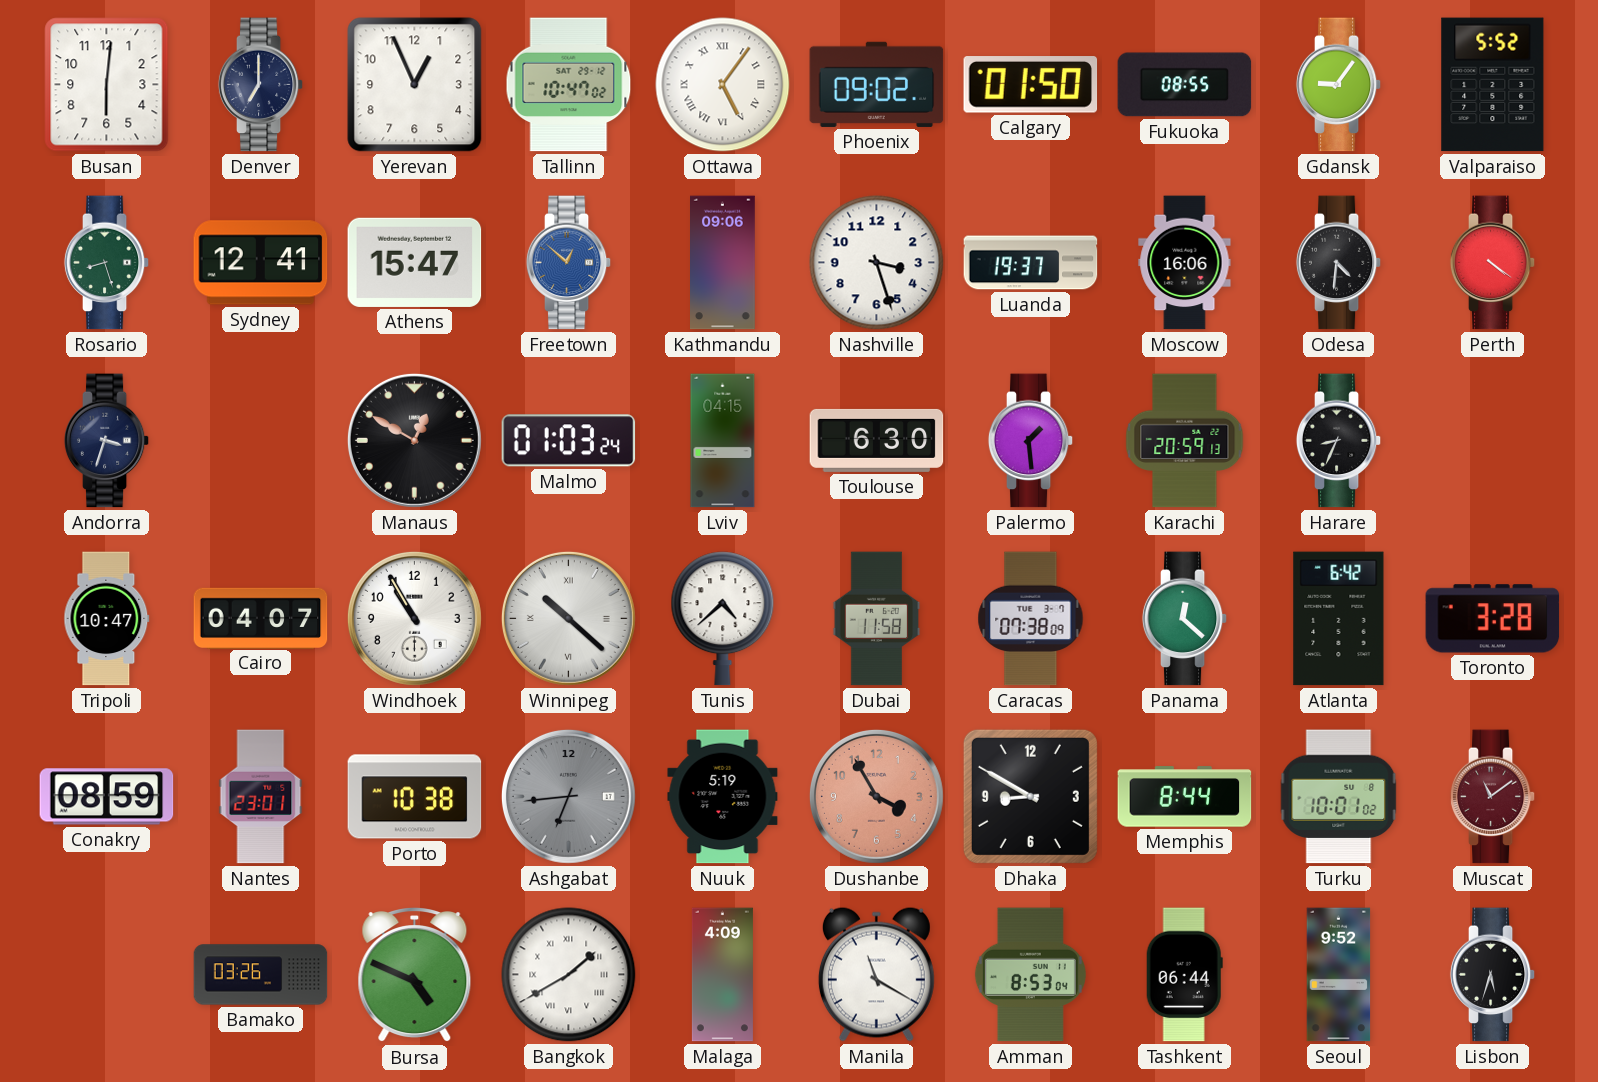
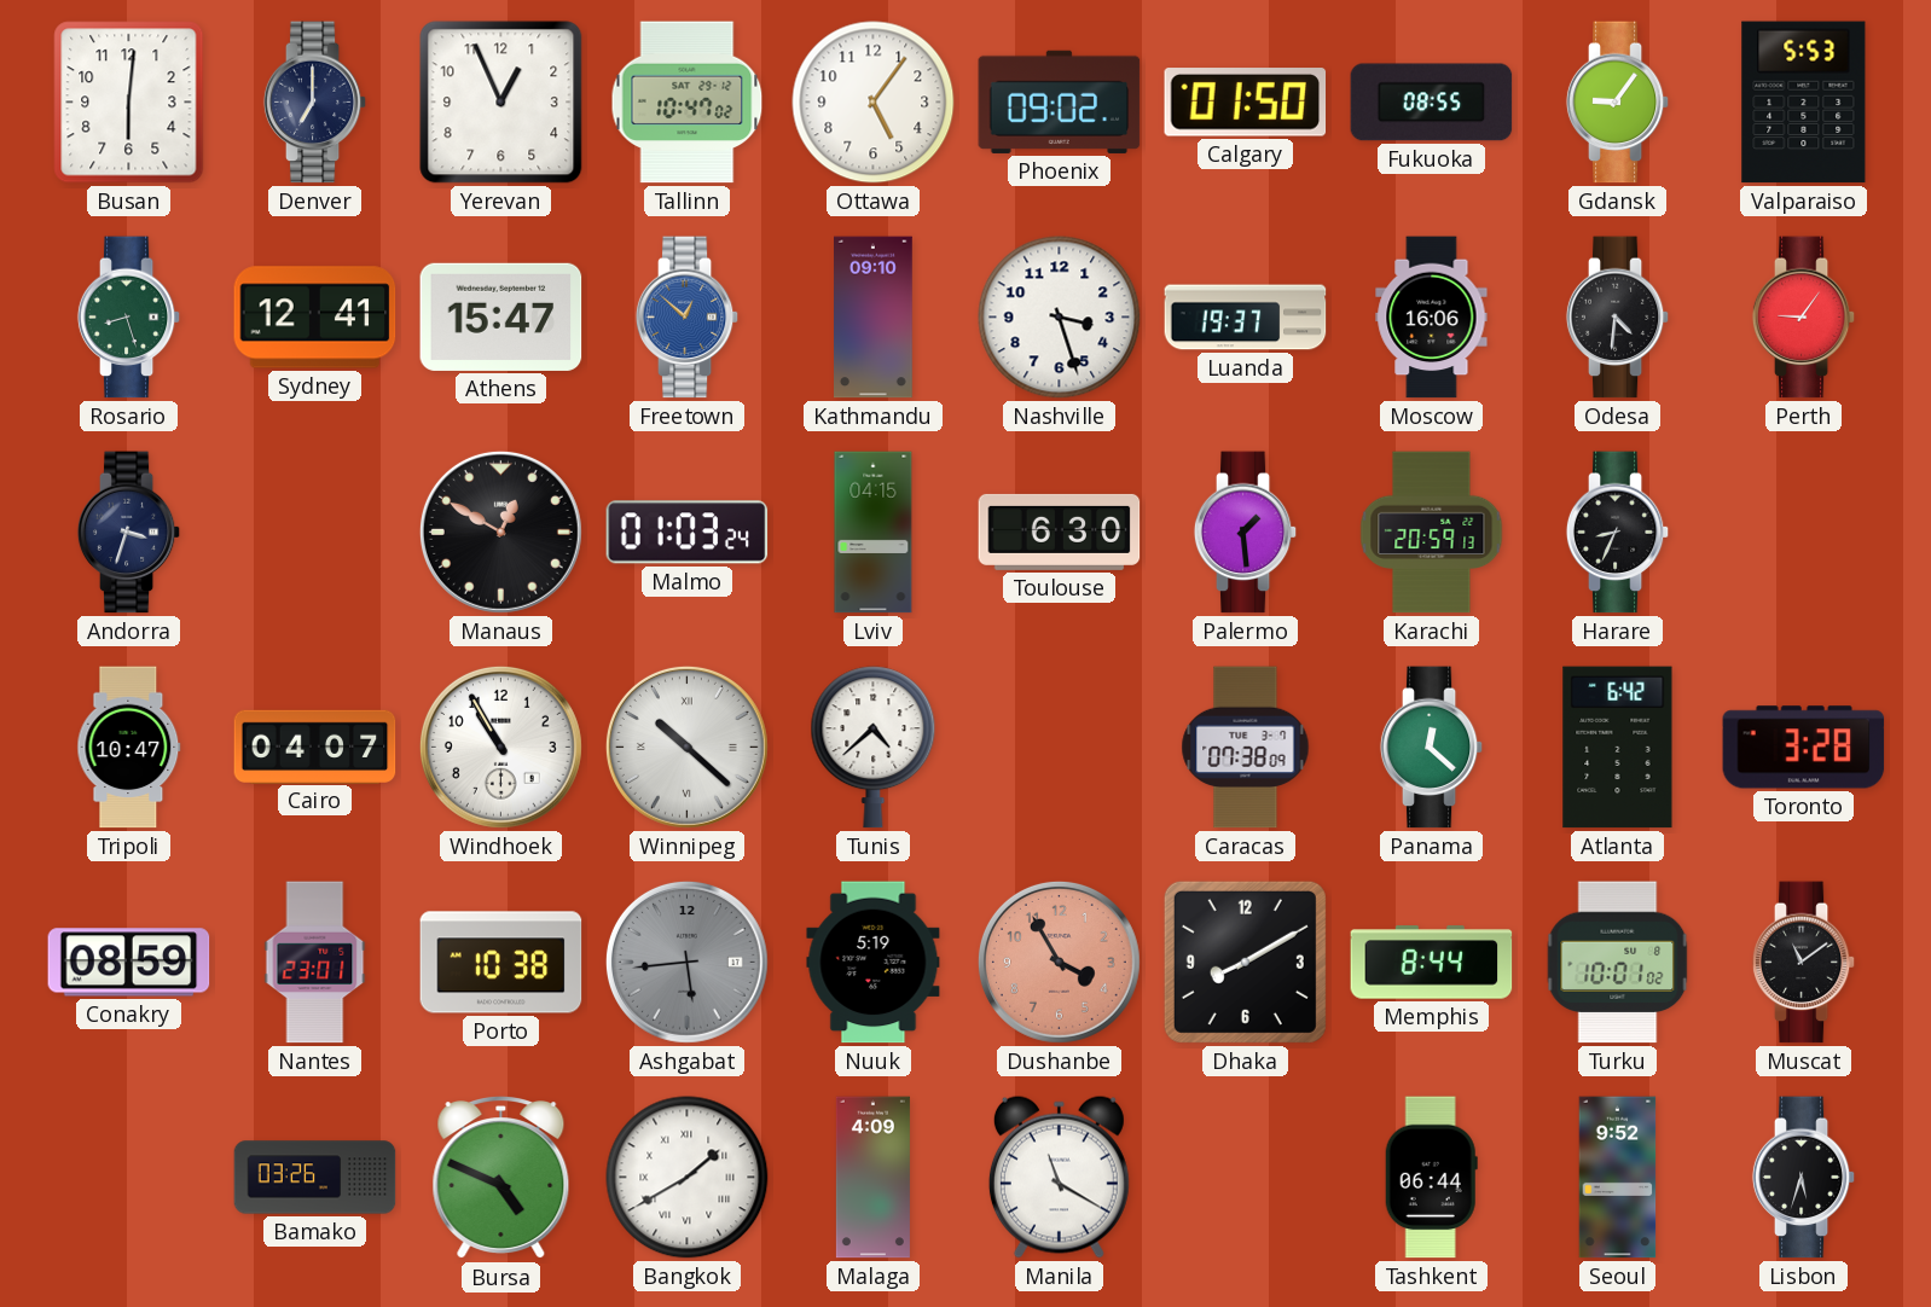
Ottawa numerals: Roman -> Arabic (874, 103)
Valparaiso: 5:52 -> 5:53 (1804, 103)
Kathmandu: 09:06 -> 09:10 (874, 318)
Perth: 4:21 -> 9:06 (1804, 318)
Dubai: 11:58 -> none (877, 619)
Ashgabat: 6:44 -> 5:44 (686, 962)
Dhaka: 8:50 -> 8:10 (1245, 962)
Muscat dial: burgundy -> black (1804, 963)
Amman: 8:53 -> none (1030, 975)
